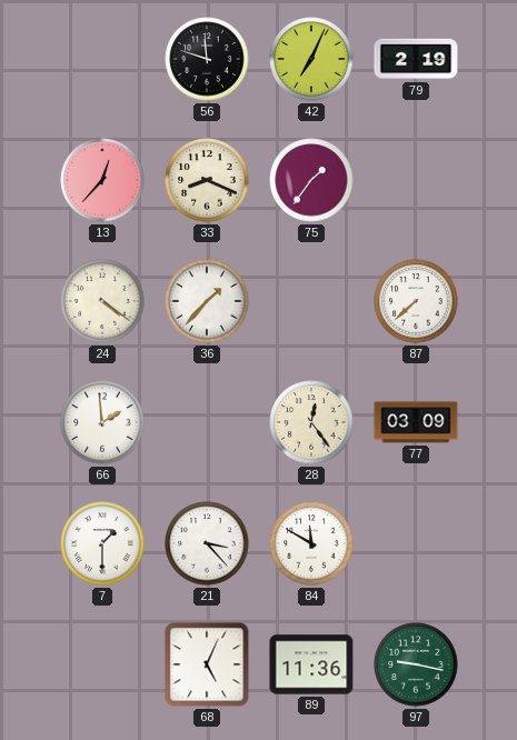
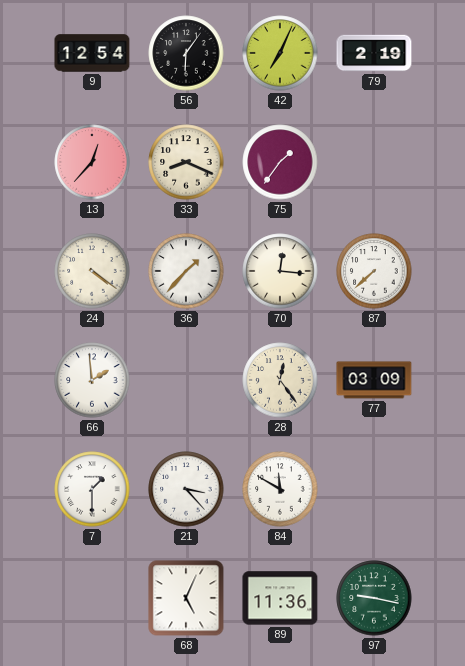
9: none -> 12:54 (92, 53)
56: 11:48 -> 6:06 (186, 53)
70: none -> 12:16 (280, 271)
